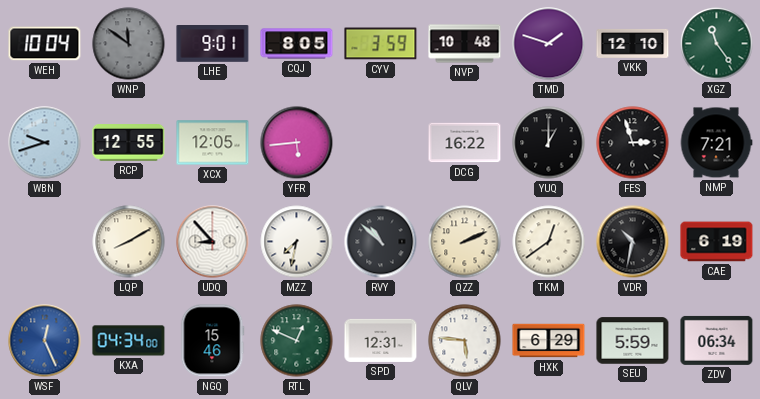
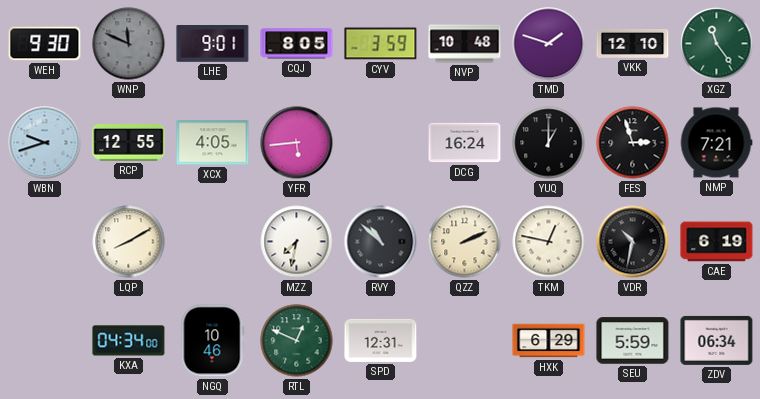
WEH: 10:04 -> 9:30 (45, 44)
WNP: 11:51 -> 11:49 (129, 44)
XCX: 12:05 -> 4:05 (213, 143)
DCG: 16:22 -> 16:24 (465, 143)
UDQ: 8:53 -> none (213, 242)
TKM: 12:39 -> 12:47 (549, 242)
WSF: 12:26 -> none (45, 341)
NGQ: 15:46 -> 10:46 (213, 341)
QLV: 5:46 -> none (465, 341)
